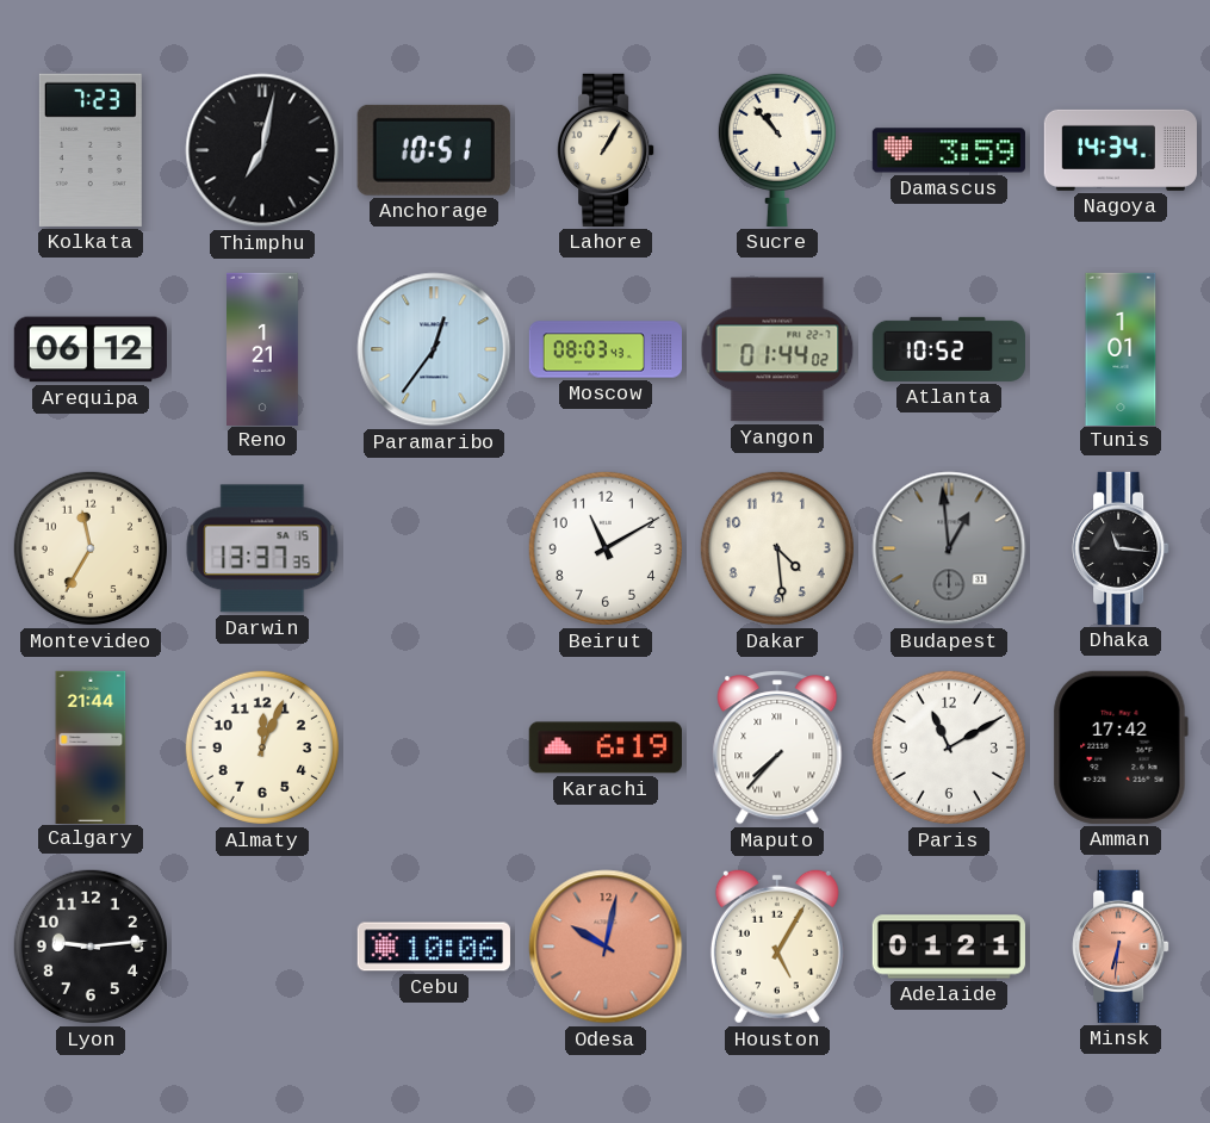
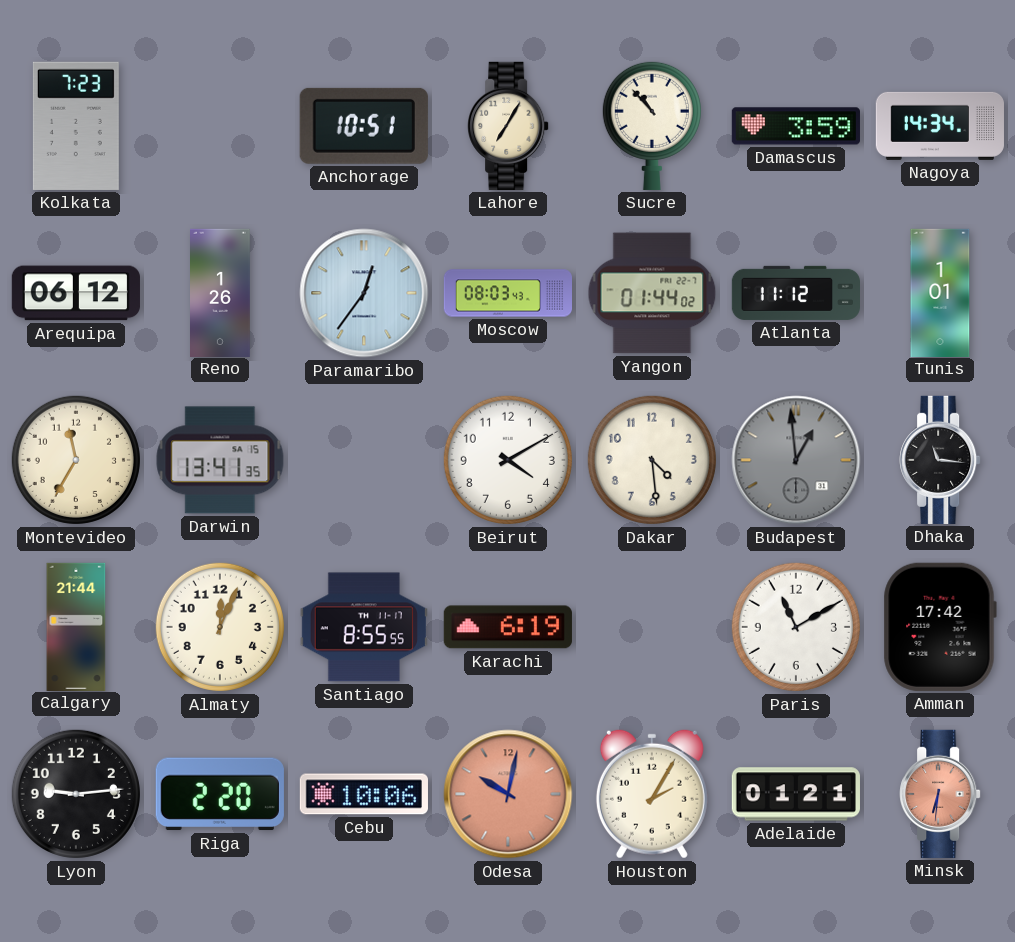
Thimphu: 7:02 -> none (262, 150)
Lahore: 1:05 -> 7:05 (508, 126)
Reno: 1:21 -> 1:26 (221, 292)
Atlanta: 10:52 -> 11:12 (795, 293)
Darwin: 13:37 -> 13:41 (220, 460)
Beirut: 11:10 -> 4:10 (508, 460)
Santiago: none -> 8:55 (364, 627)
Maputo: 7:37 -> none (777, 747)
Riga: none -> 2:20 (220, 794)
Houston: 5:05 -> 2:05 (652, 794)
